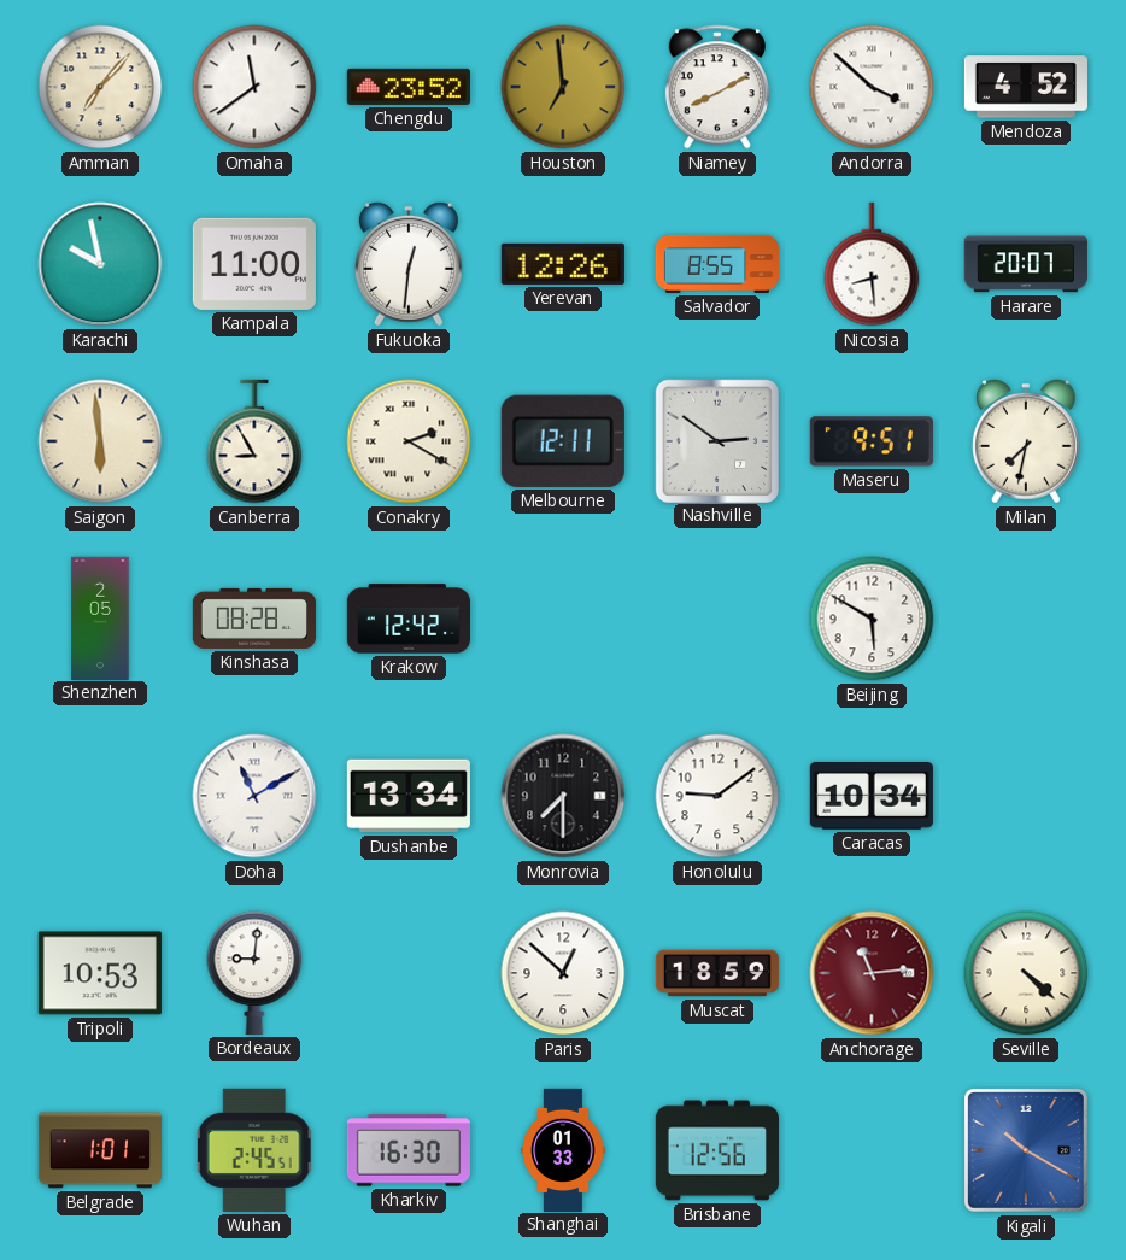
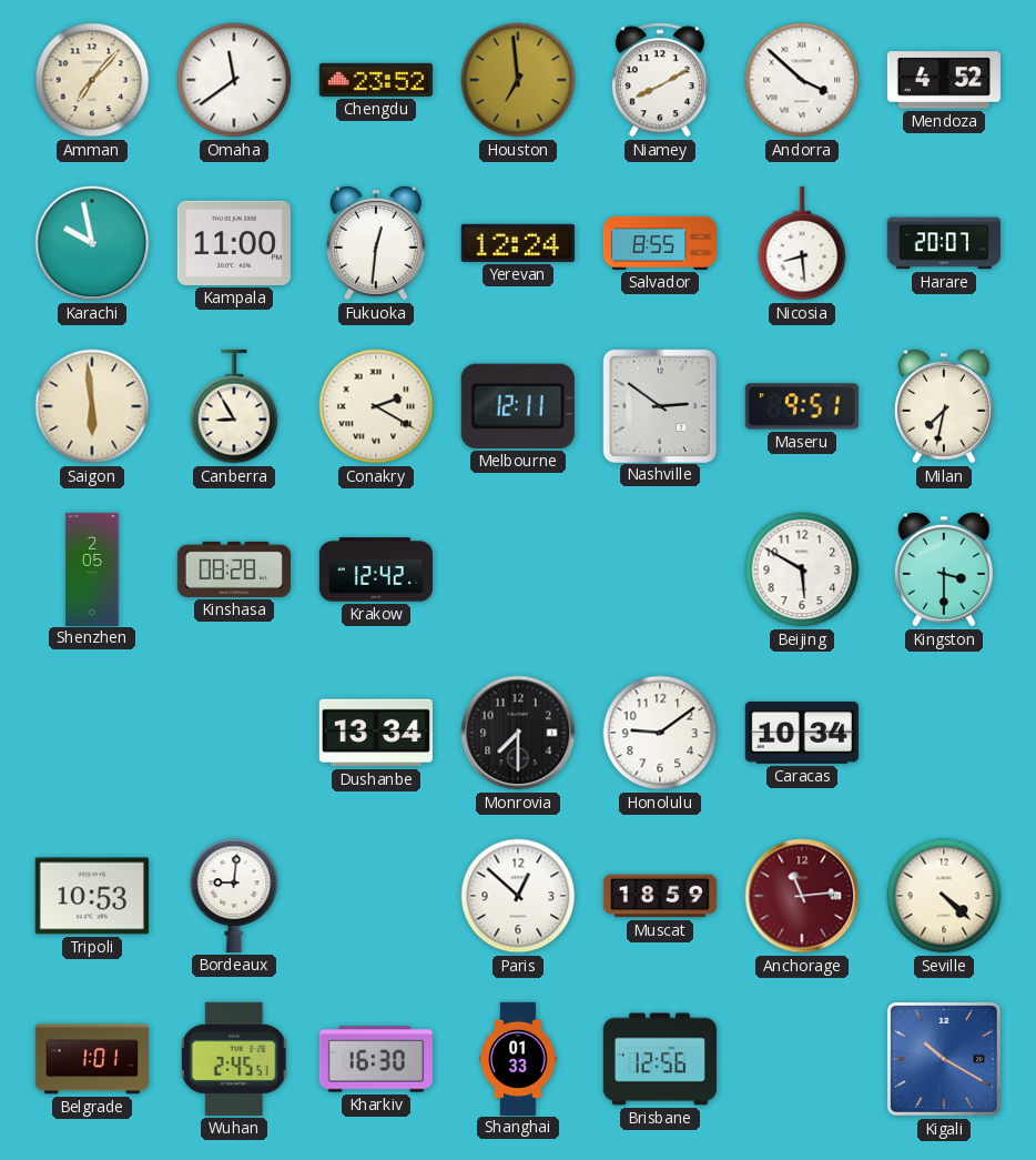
Yerevan: 12:26 -> 12:24 (518, 243)
Kingston: none -> 3:30 (944, 569)
Doha: 11:10 -> none (254, 796)
